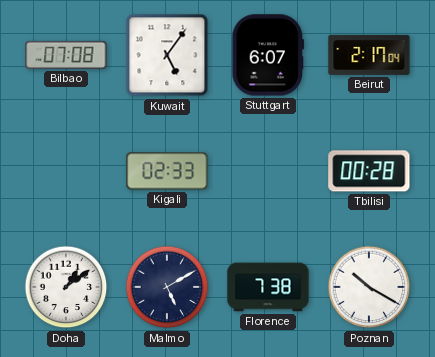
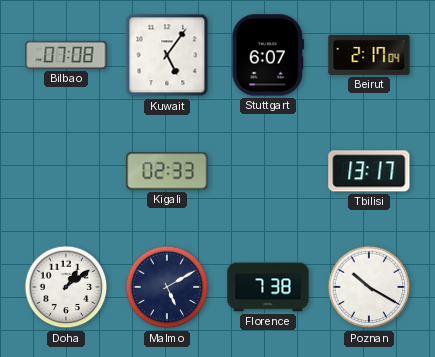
Tbilisi: 00:28 -> 13:17 (369, 171)
